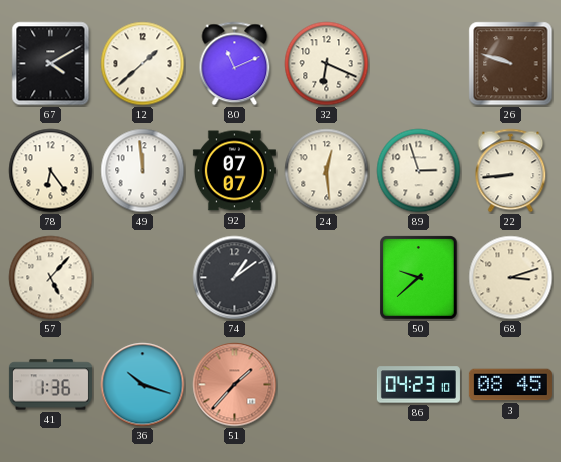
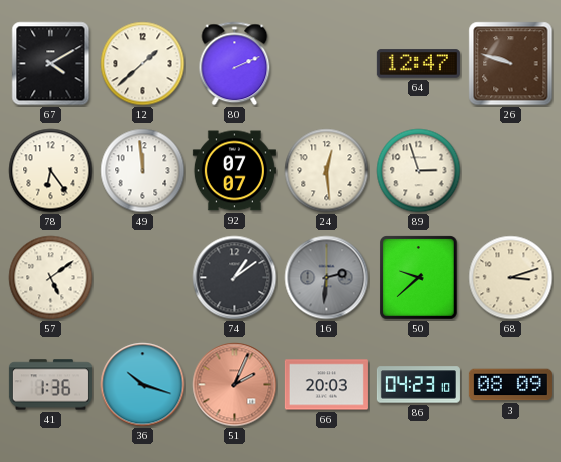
80: 11:11 -> 2:11 (235, 64)
32: 6:19 -> none (327, 64)
64: none -> 12:47 (418, 64)
22: 8:44 -> none (511, 171)
57: 5:07 -> 5:09 (51, 278)
16: none -> 2:31 (327, 278)
51: 1:37 -> 2:04 (235, 385)
66: none -> 20:03 (326, 385)
3: 08:45 -> 08:09 (510, 385)
